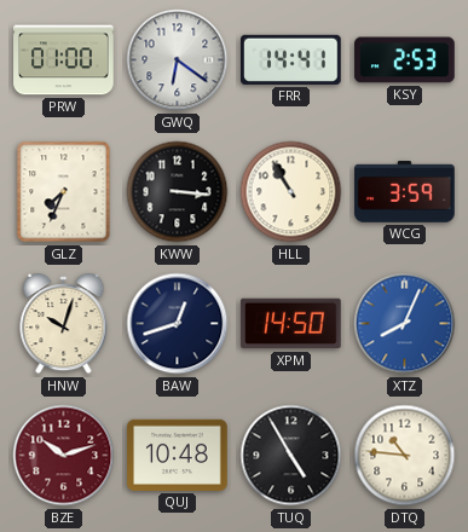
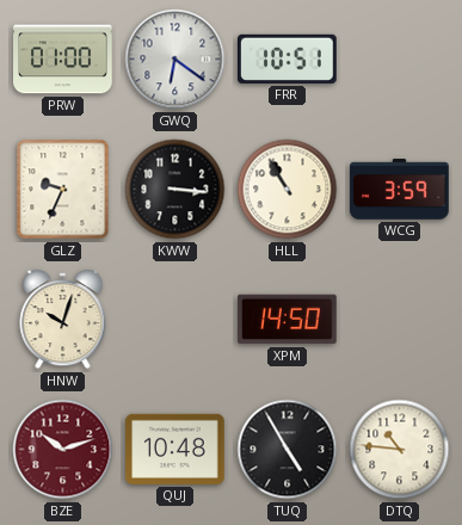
FRR: 14:41 -> 10:51 (288, 58)
KSY: 2:53 -> none (405, 60)
GLZ: 7:34 -> 9:34 (63, 190)
BAW: 12:42 -> none (178, 324)
XTZ: 8:04 -> none (405, 324)
